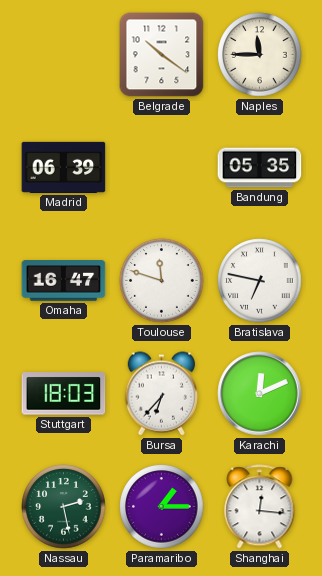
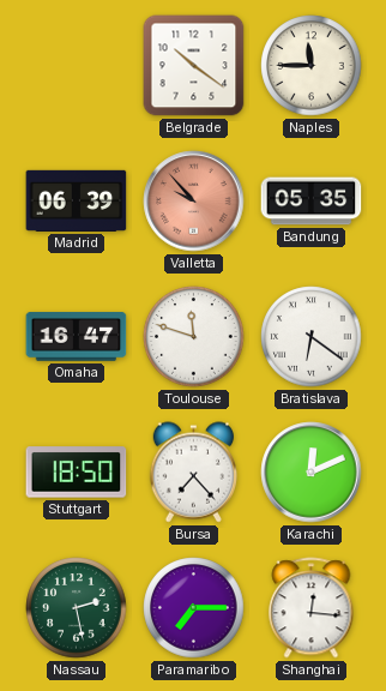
Valletta: none -> 9:53 (194, 202)
Bratislava: 6:47 -> 6:21 (312, 337)
Stuttgart: 18:03 -> 18:50 (77, 473)
Bursa: 6:37 -> 7:23 (193, 473)
Paramaribo: 1:15 -> 7:15 (194, 608)
